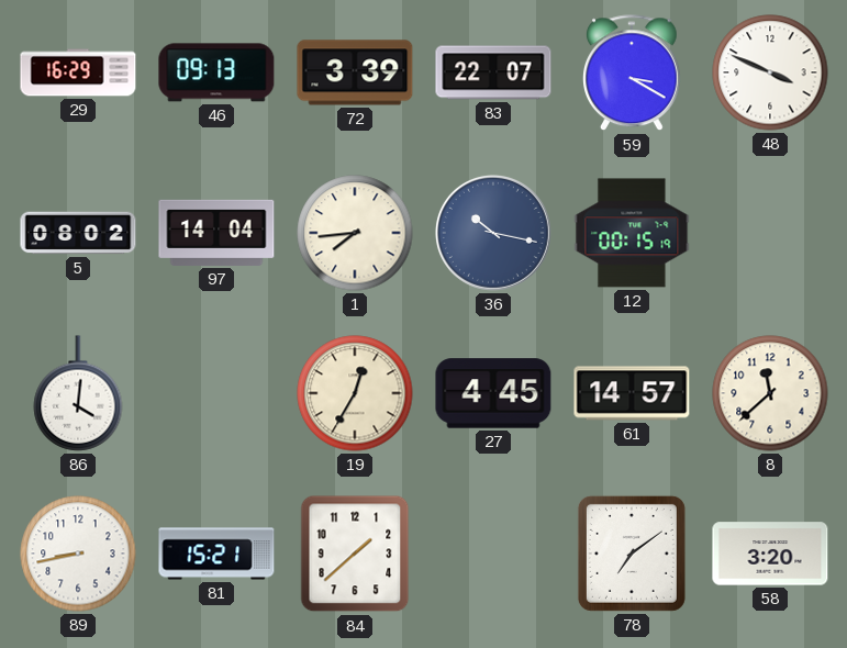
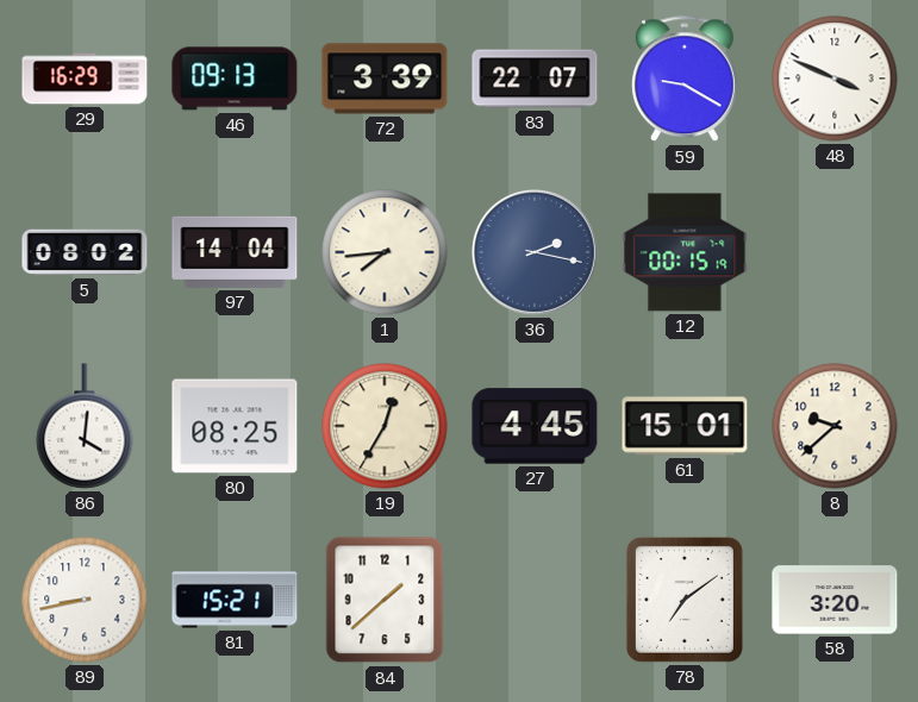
59: 3:20 -> 9:20 (686, 80)
36: 10:17 -> 2:17 (535, 252)
80: none -> 08:25 (235, 426)
61: 14:57 -> 15:01 (685, 426)
8: 11:38 -> 9:38 (835, 426)
